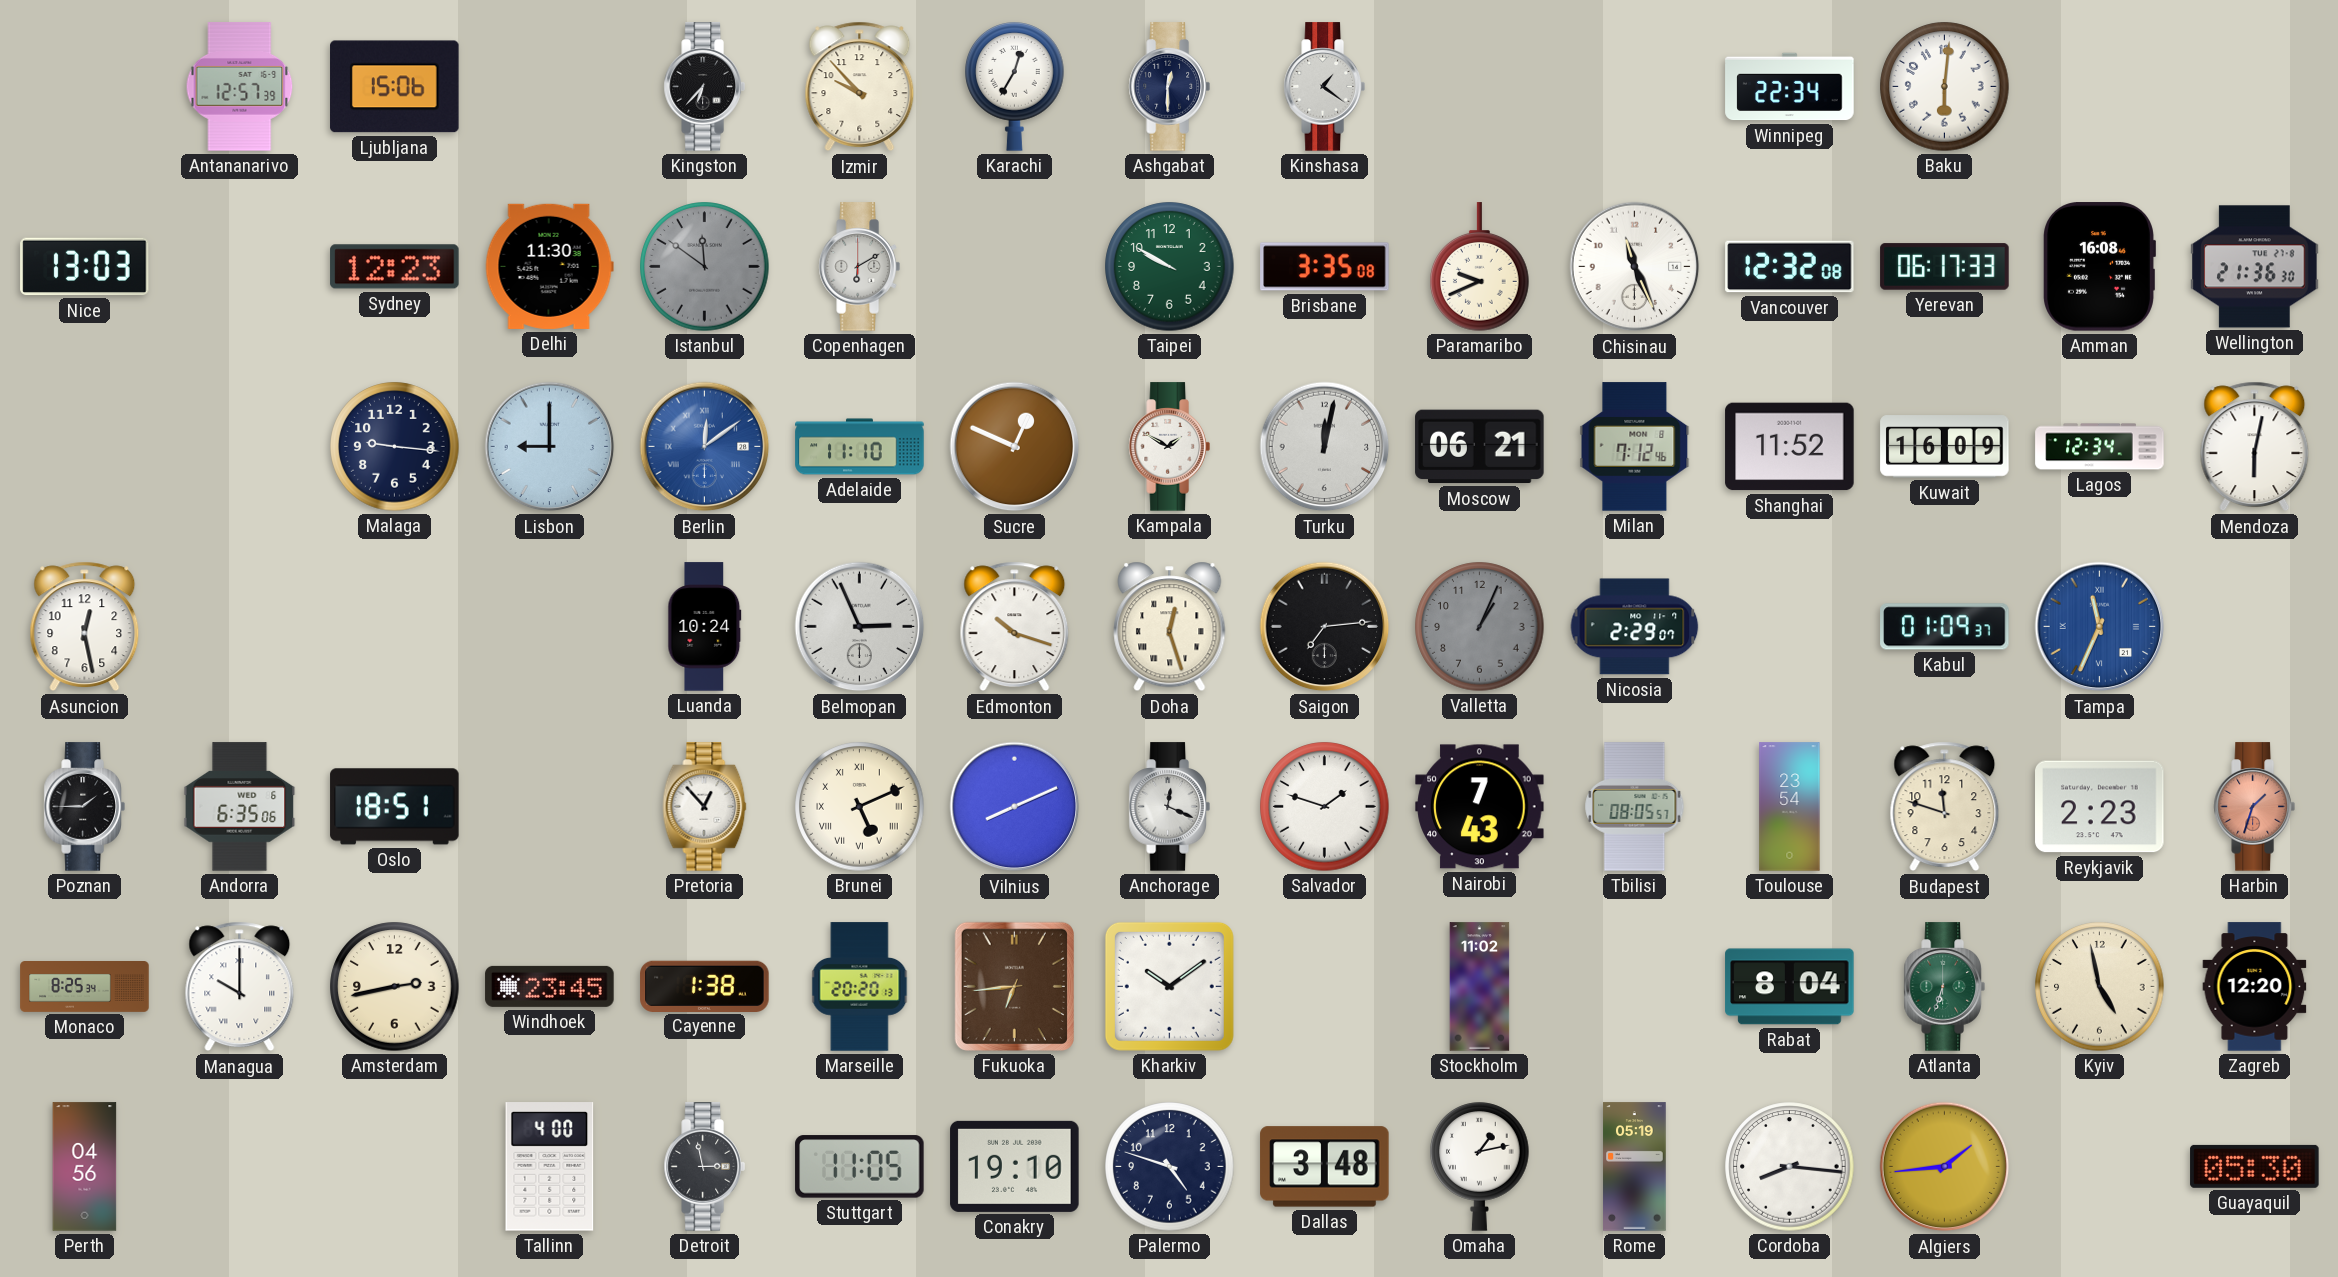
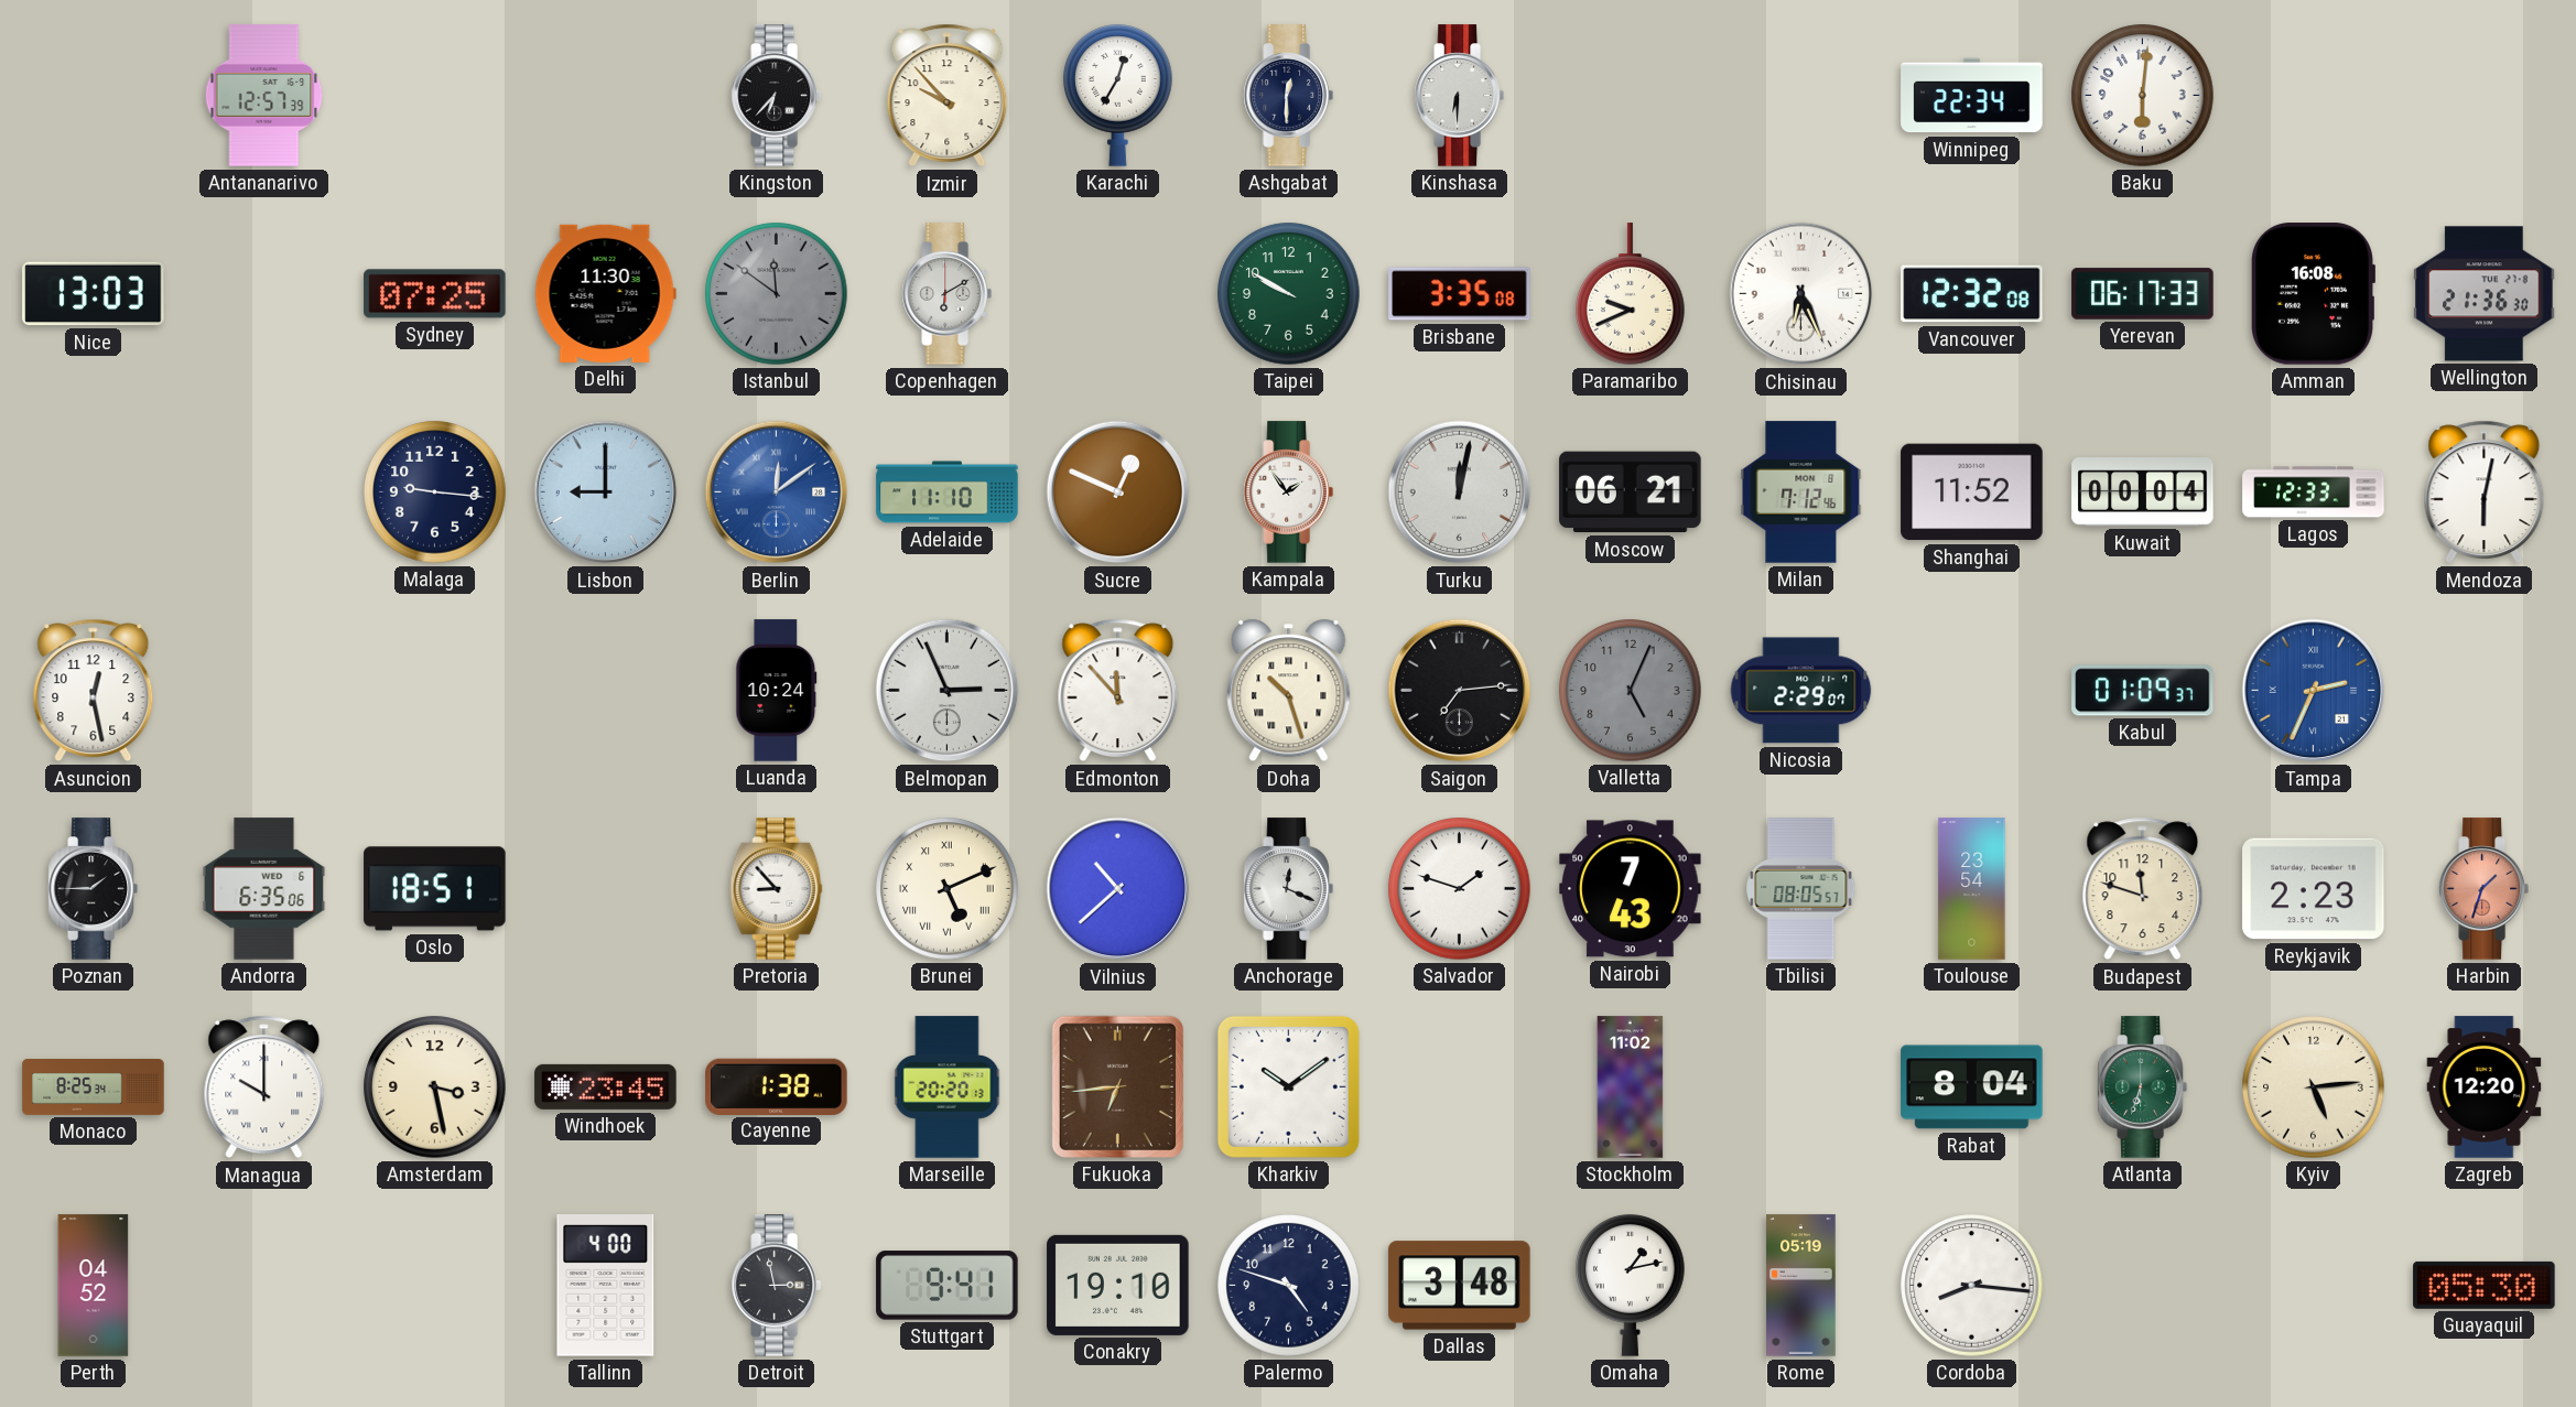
Ljubljana: 15:06 -> none (395, 87)
Kinshasa: 1:21 -> 6:30 (1459, 96)
Sydney: 12:23 -> 07:25 (435, 294)
Chisinau: 11:26 -> 6:26 (1801, 294)
Kampala: 1:50 -> 1:54 (1288, 493)
Kuwait: 16:09 -> 00:04 (2143, 493)
Lagos: 12:34 -> 12:33 (2314, 493)
Edmonton: 10:18 -> 11:53 (1118, 691)
Doha: 12:27 -> 10:27 (1289, 691)
Valletta: 1:04 -> 5:04 (1631, 691)
Tampa: 11:34 -> 2:34 (2314, 691)
Pretoria: 12:53 -> 8:53 (777, 889)
Vilnius: 8:11 -> 10:38 (1118, 889)
Amsterdam: 2:43 -> 3:28 (435, 1087)
Kyiv: 4:58 -> 5:14 (2314, 1087)
Perth: 04:56 -> 04:52 (94, 1286)
Stuttgart: 11:05 -> 9:41 (948, 1286)
Algiers: 1:44 -> none (1945, 1167)
